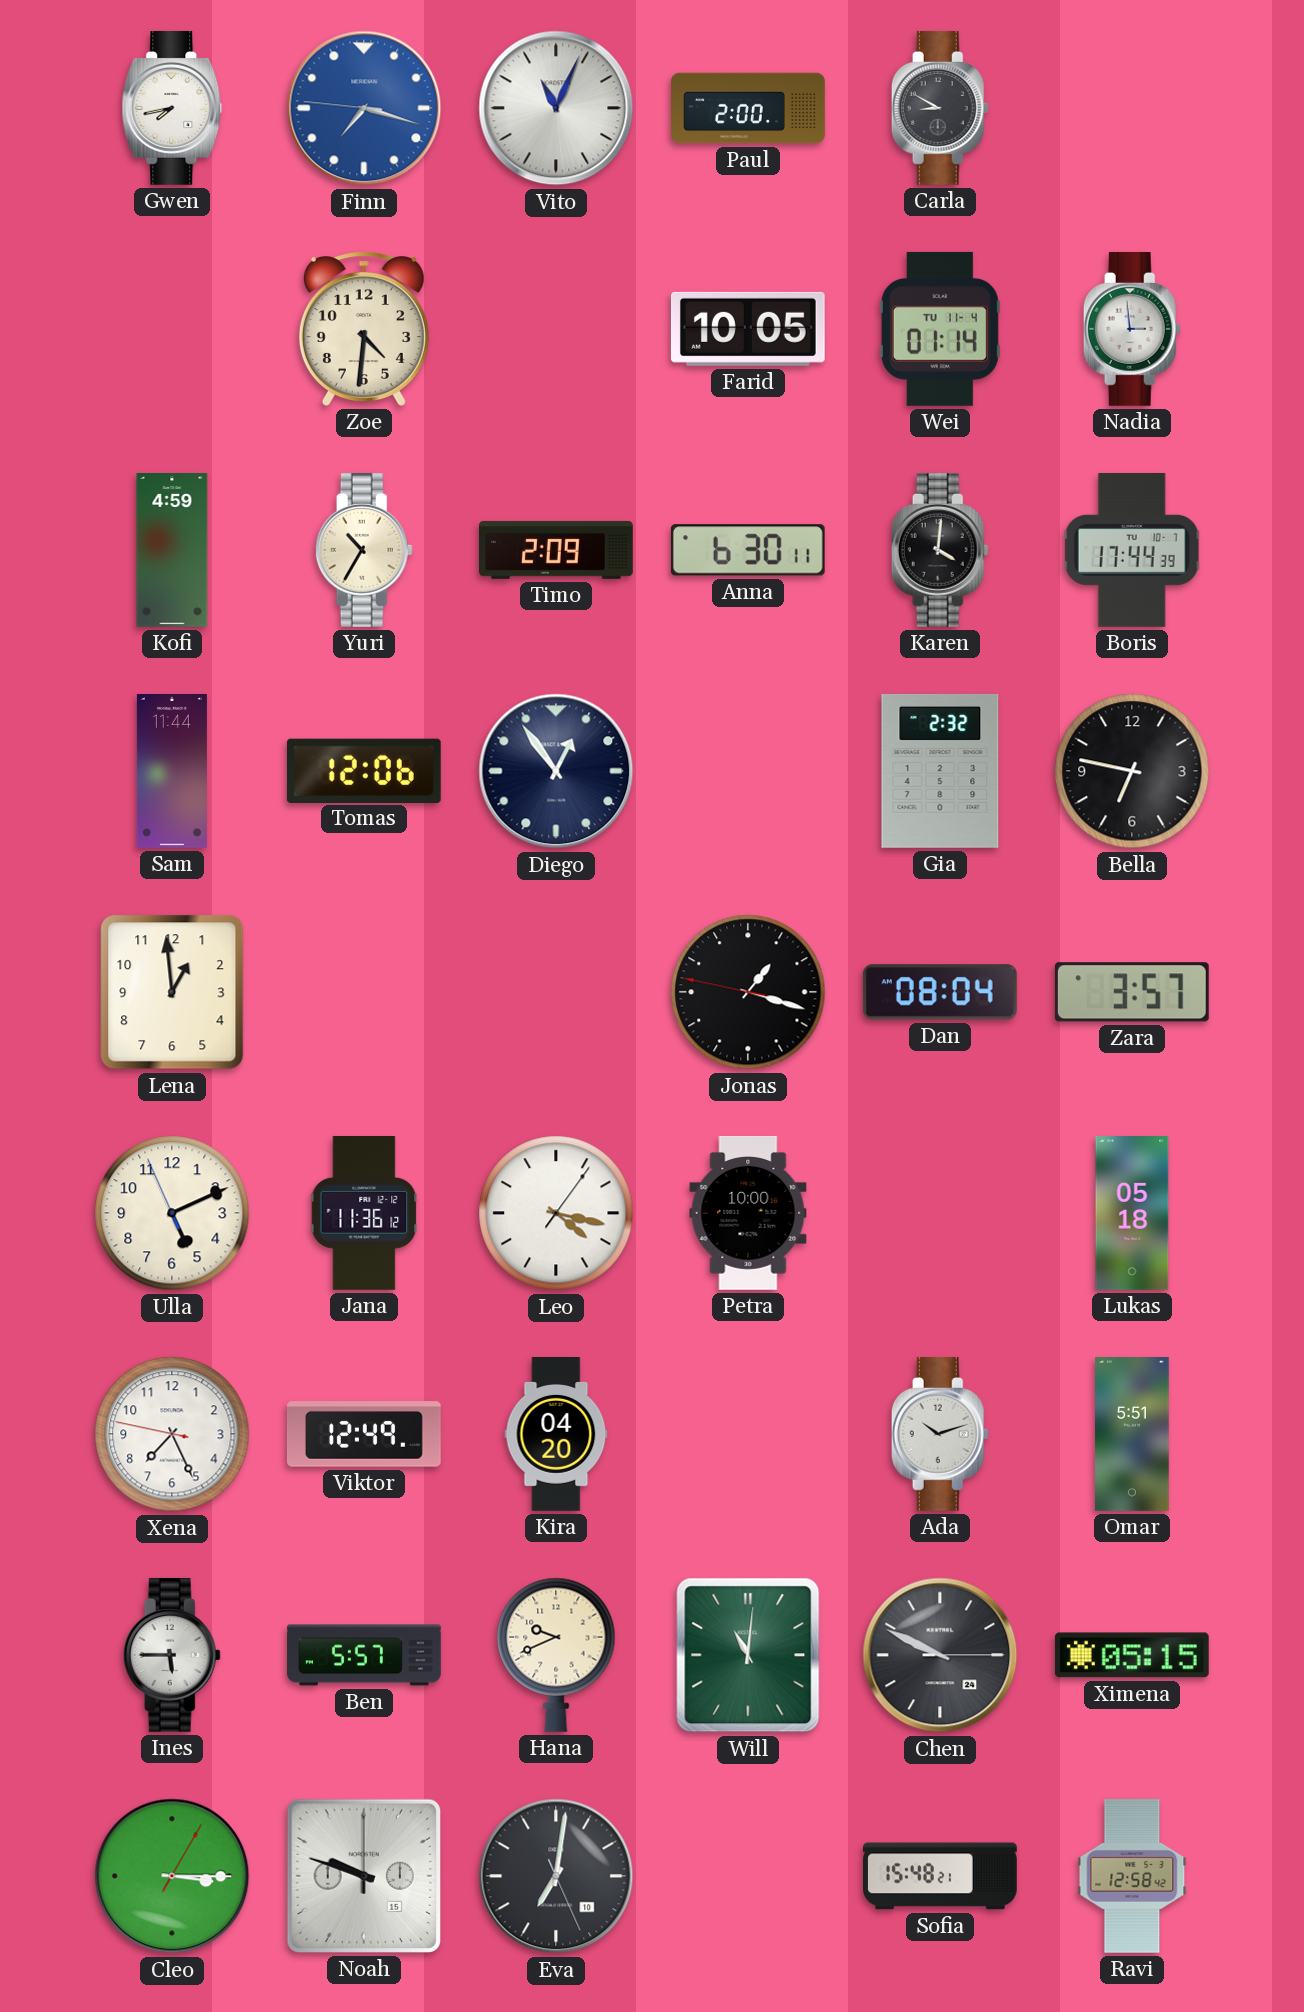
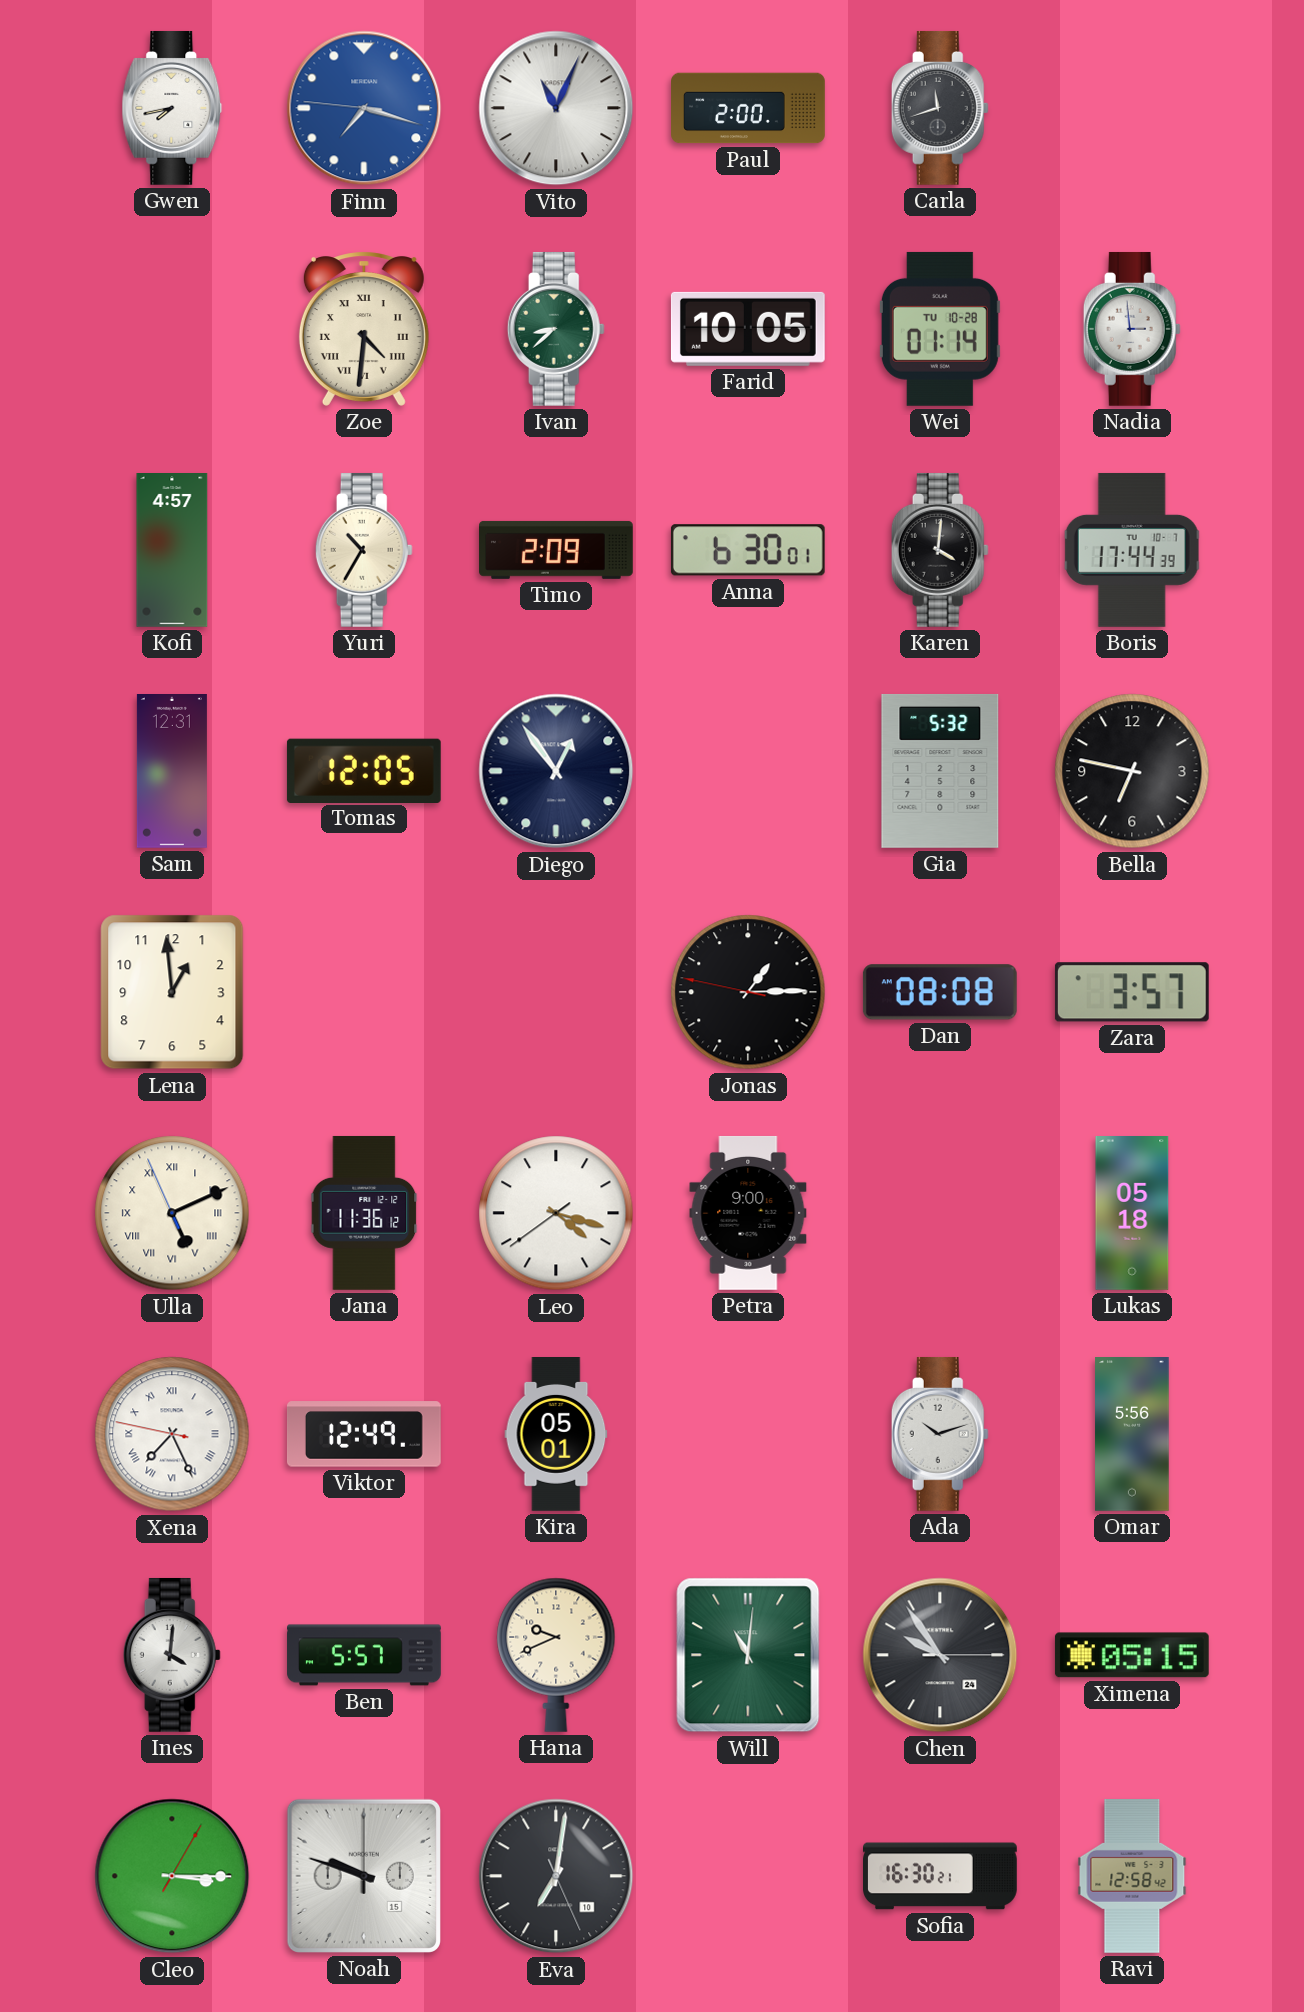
Carla: 8:50 -> 11:42 (940, 108)
Zoe numerals: Arabic -> Roman (364, 329)
Ivan: none -> 8:38 (556, 329)
Wei date: TU 11-4 -> TU 10-28 (940, 329)
Kofi: 4:59 -> 4:57 (172, 551)
Anna: 6:30:11 -> 6:30:01 (748, 550)
Sam: 11:44 -> 12:31 (172, 772)
Tomas: 12:06 -> 12:05 (364, 770)
Gia: 2:32 -> 5:32 (940, 771)
Jonas: 1:17 -> 1:14 (748, 992)
Dan: 08:04 -> 08:08 (940, 992)
Ulla numerals: Arabic -> Roman (172, 1213)
Leo: 4:17:06 -> 4:17:39 (556, 1213)
Petra: 10:00 -> 9:00 (748, 1213)
Xena numerals: Arabic -> Roman (172, 1434)
Kira: 04:20 -> 05:01 (556, 1435)
Omar: 5:51 -> 5:56 (1132, 1435)
Ines: 5:45 -> 4:01 (172, 1655)
Chen: 9:49 -> 9:54 (940, 1655)
Sofia: 15:48 -> 16:30 (941, 1876)
